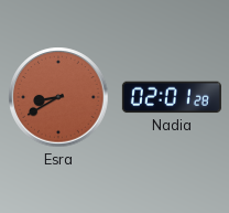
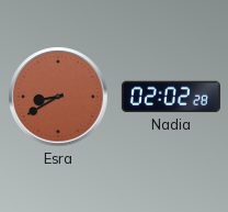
Nadia: 02:01 -> 02:02 (171, 97)
